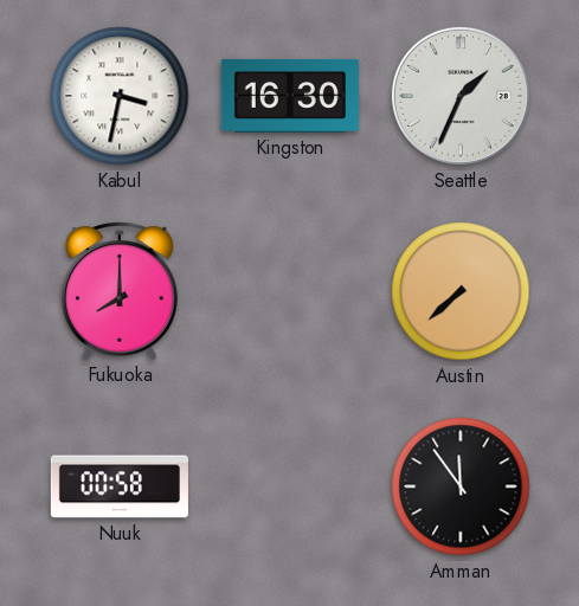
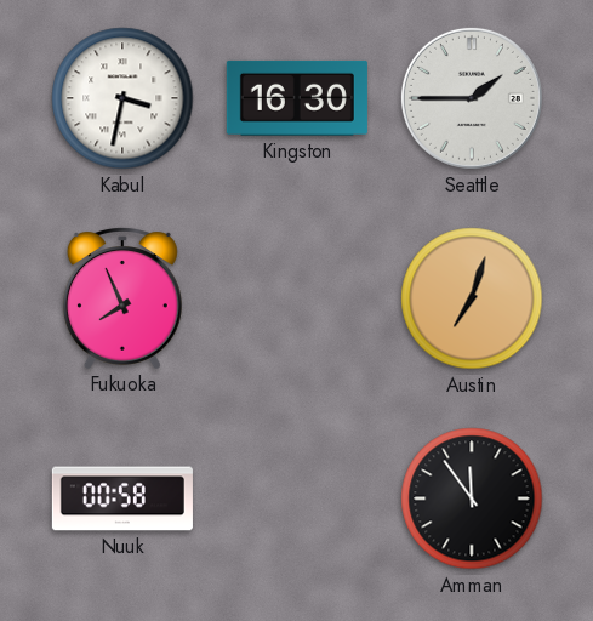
Seattle: 1:34 -> 1:45 (472, 98)
Fukuoka: 8:00 -> 7:56 (122, 298)
Austin: 7:38 -> 7:03 (472, 298)
